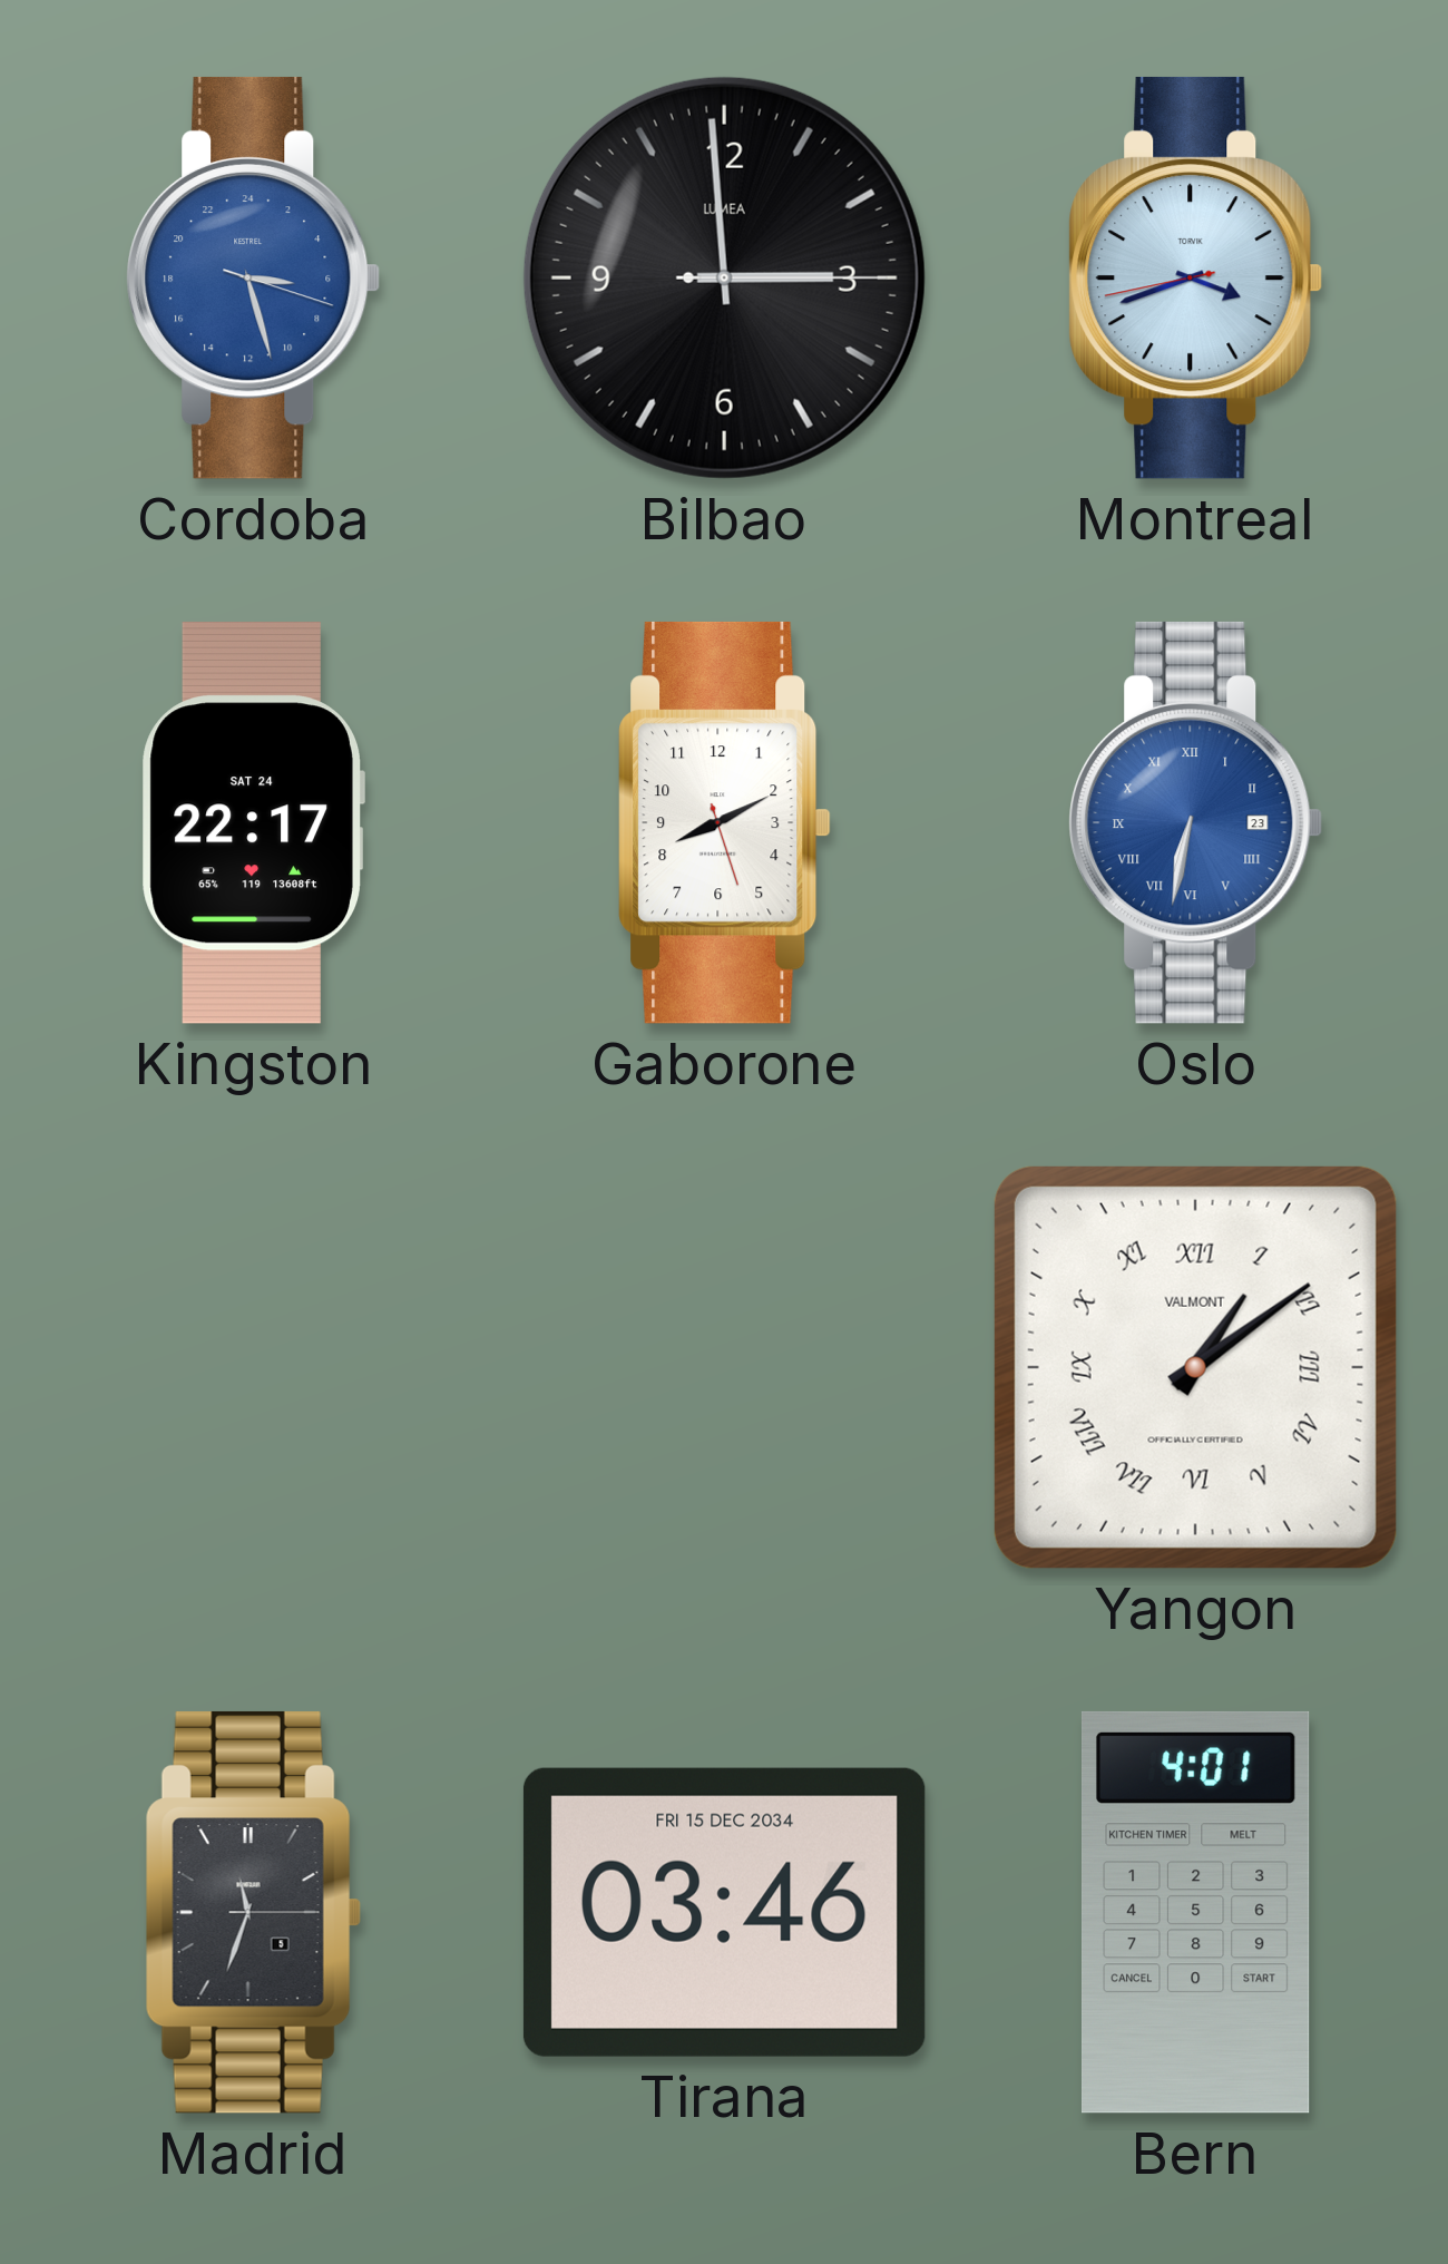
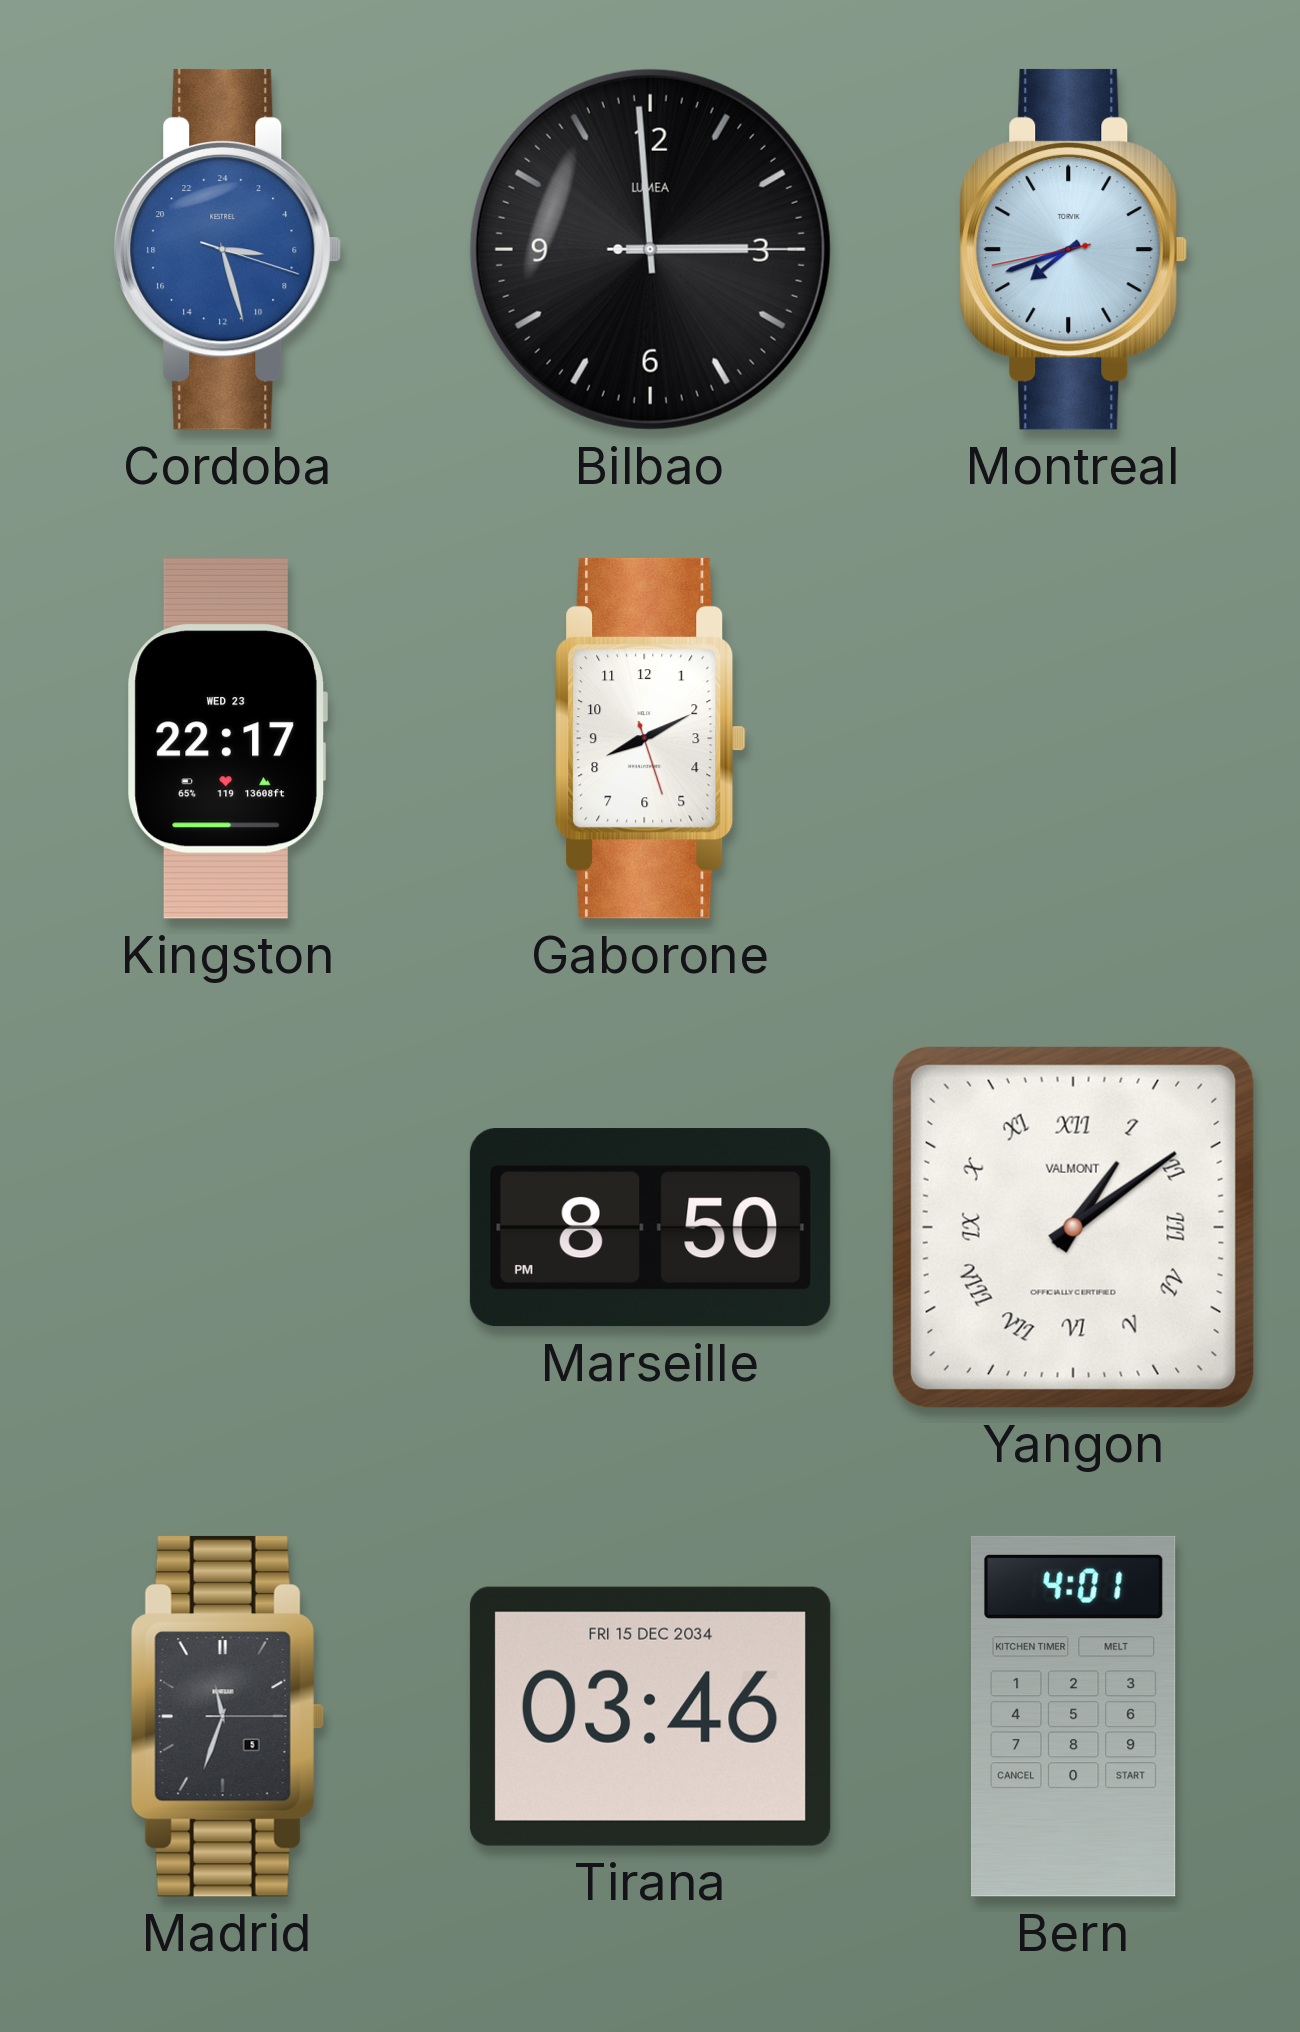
Montreal: 3:41 -> 7:41 (1074, 249)
Kingston date: SAT 24 -> WED 23 (227, 738)
Oslo: 6:32 -> none (1196, 822)
Marseille: none -> 8:50 (650, 1228)
